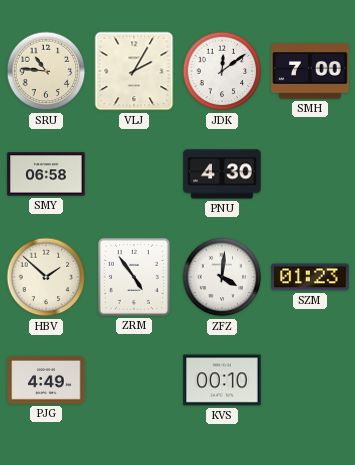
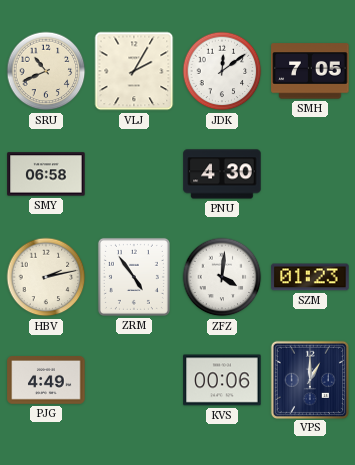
SRU: 10:46 -> 10:41 (46, 71)
SMH: 7:00 -> 7:05 (310, 71)
HBV: 1:52 -> 2:13 (46, 277)
KVS: 00:10 -> 00:06 (222, 380)
VPS: none -> 1:00 (309, 379)
